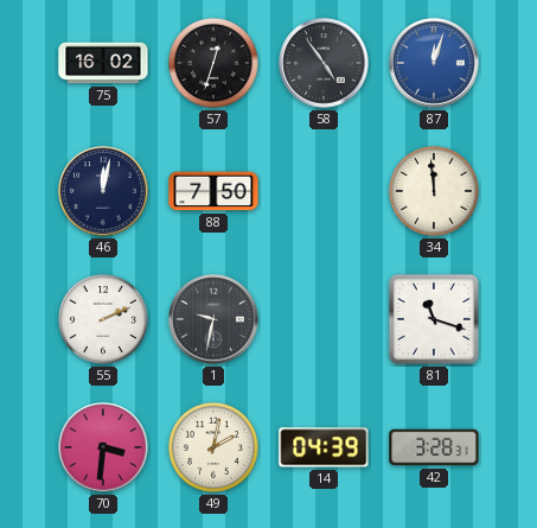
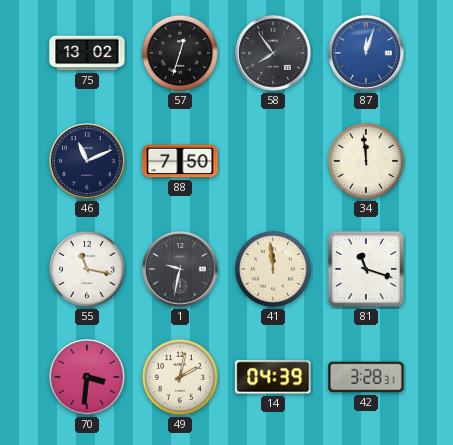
75: 16:02 -> 13:02 (87, 53)
58: 4:54 -> 7:54 (273, 53)
46: 12:02 -> 11:11 (87, 161)
55: 2:11 -> 11:17 (87, 269)
41: none -> 11:59 (273, 269)
